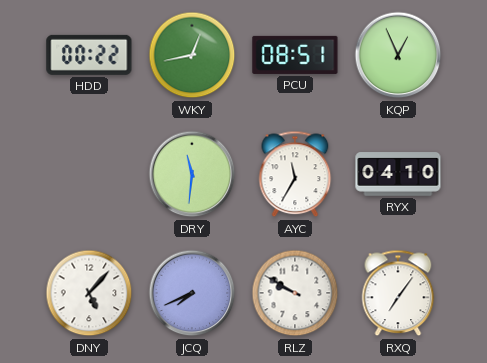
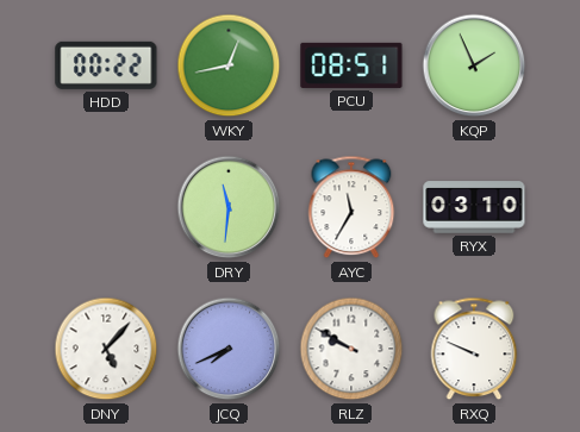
KQP: 12:56 -> 1:56 (474, 65)
RYX: 04:10 -> 03:10 (474, 207)
RXQ: 7:06 -> 9:49 (474, 349)
